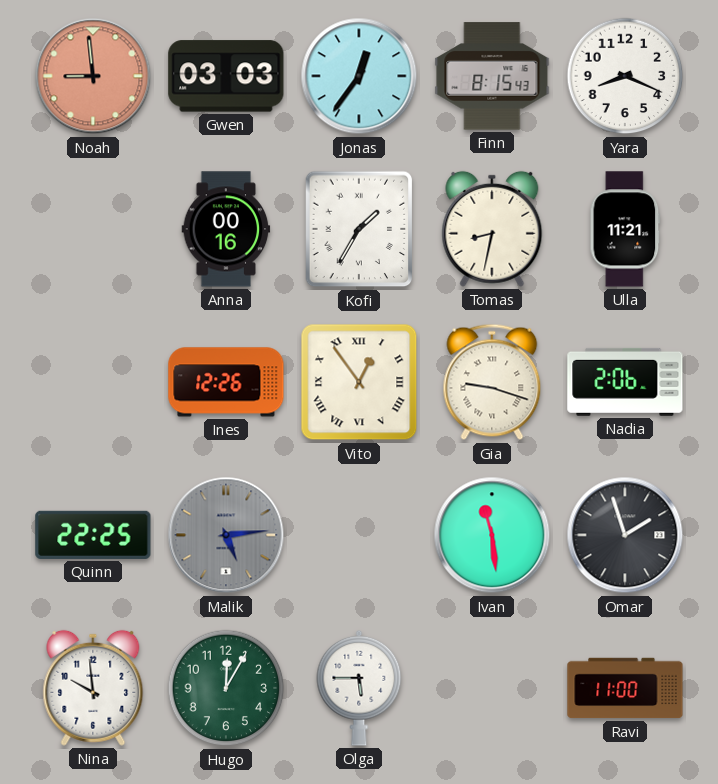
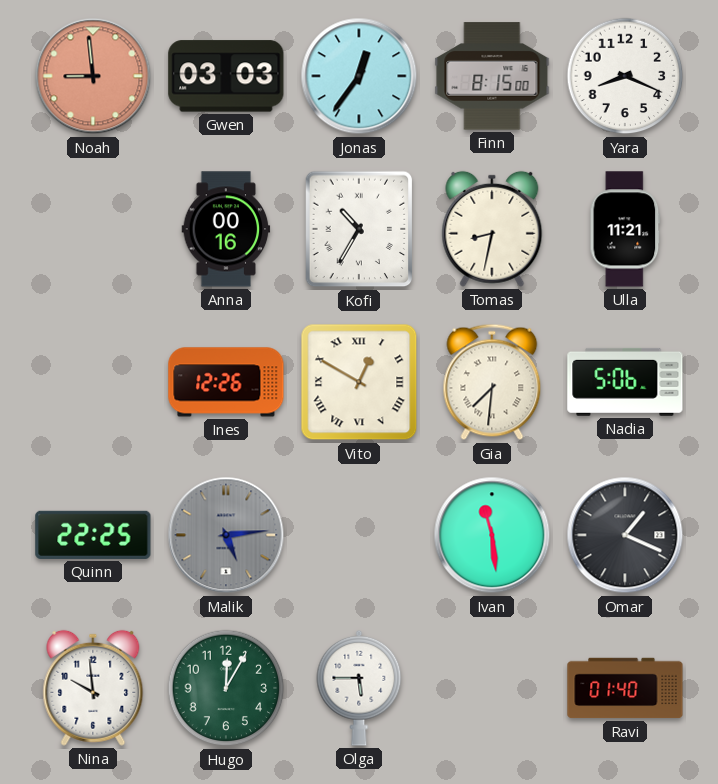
Finn: 8:15:43 -> 8:15:00 (492, 76)
Kofi: 1:35 -> 10:35 (359, 229)
Vito: 12:54 -> 12:50 (359, 382)
Gia: 9:18 -> 7:31 (492, 382)
Nadia: 2:06 -> 5:06 (625, 382)
Omar: 1:57 -> 1:19 (625, 535)
Ravi: 11:00 -> 01:40 (625, 688)
